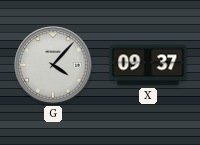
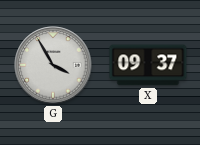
G: 4:07 -> 3:55 (53, 65)
